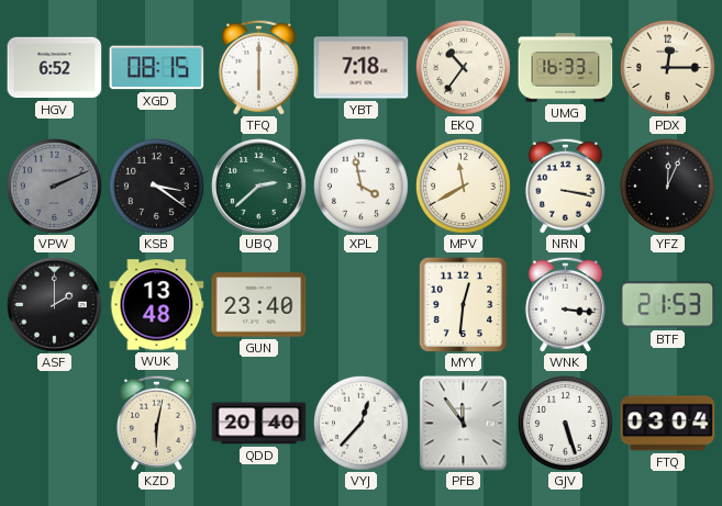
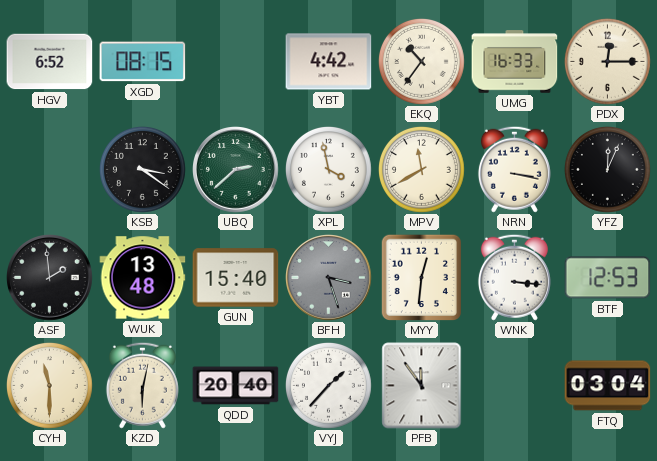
TFQ: 6:00 -> none (258, 67)
YBT: 7:18 -> 4:42 (329, 62)
VPW: 2:11 -> none (54, 185)
ASF: 2:00 -> 1:59 (50, 278)
GUN: 23:40 -> 15:40 (236, 278)
BFH: none -> 3:27 (329, 278)
BTF: 21:53 -> 12:53 (608, 278)
CYH: none -> 11:30 (49, 385)
VYJ: 12:37 -> 1:37 (328, 385)
GJV: 5:27 -> none (565, 423)
